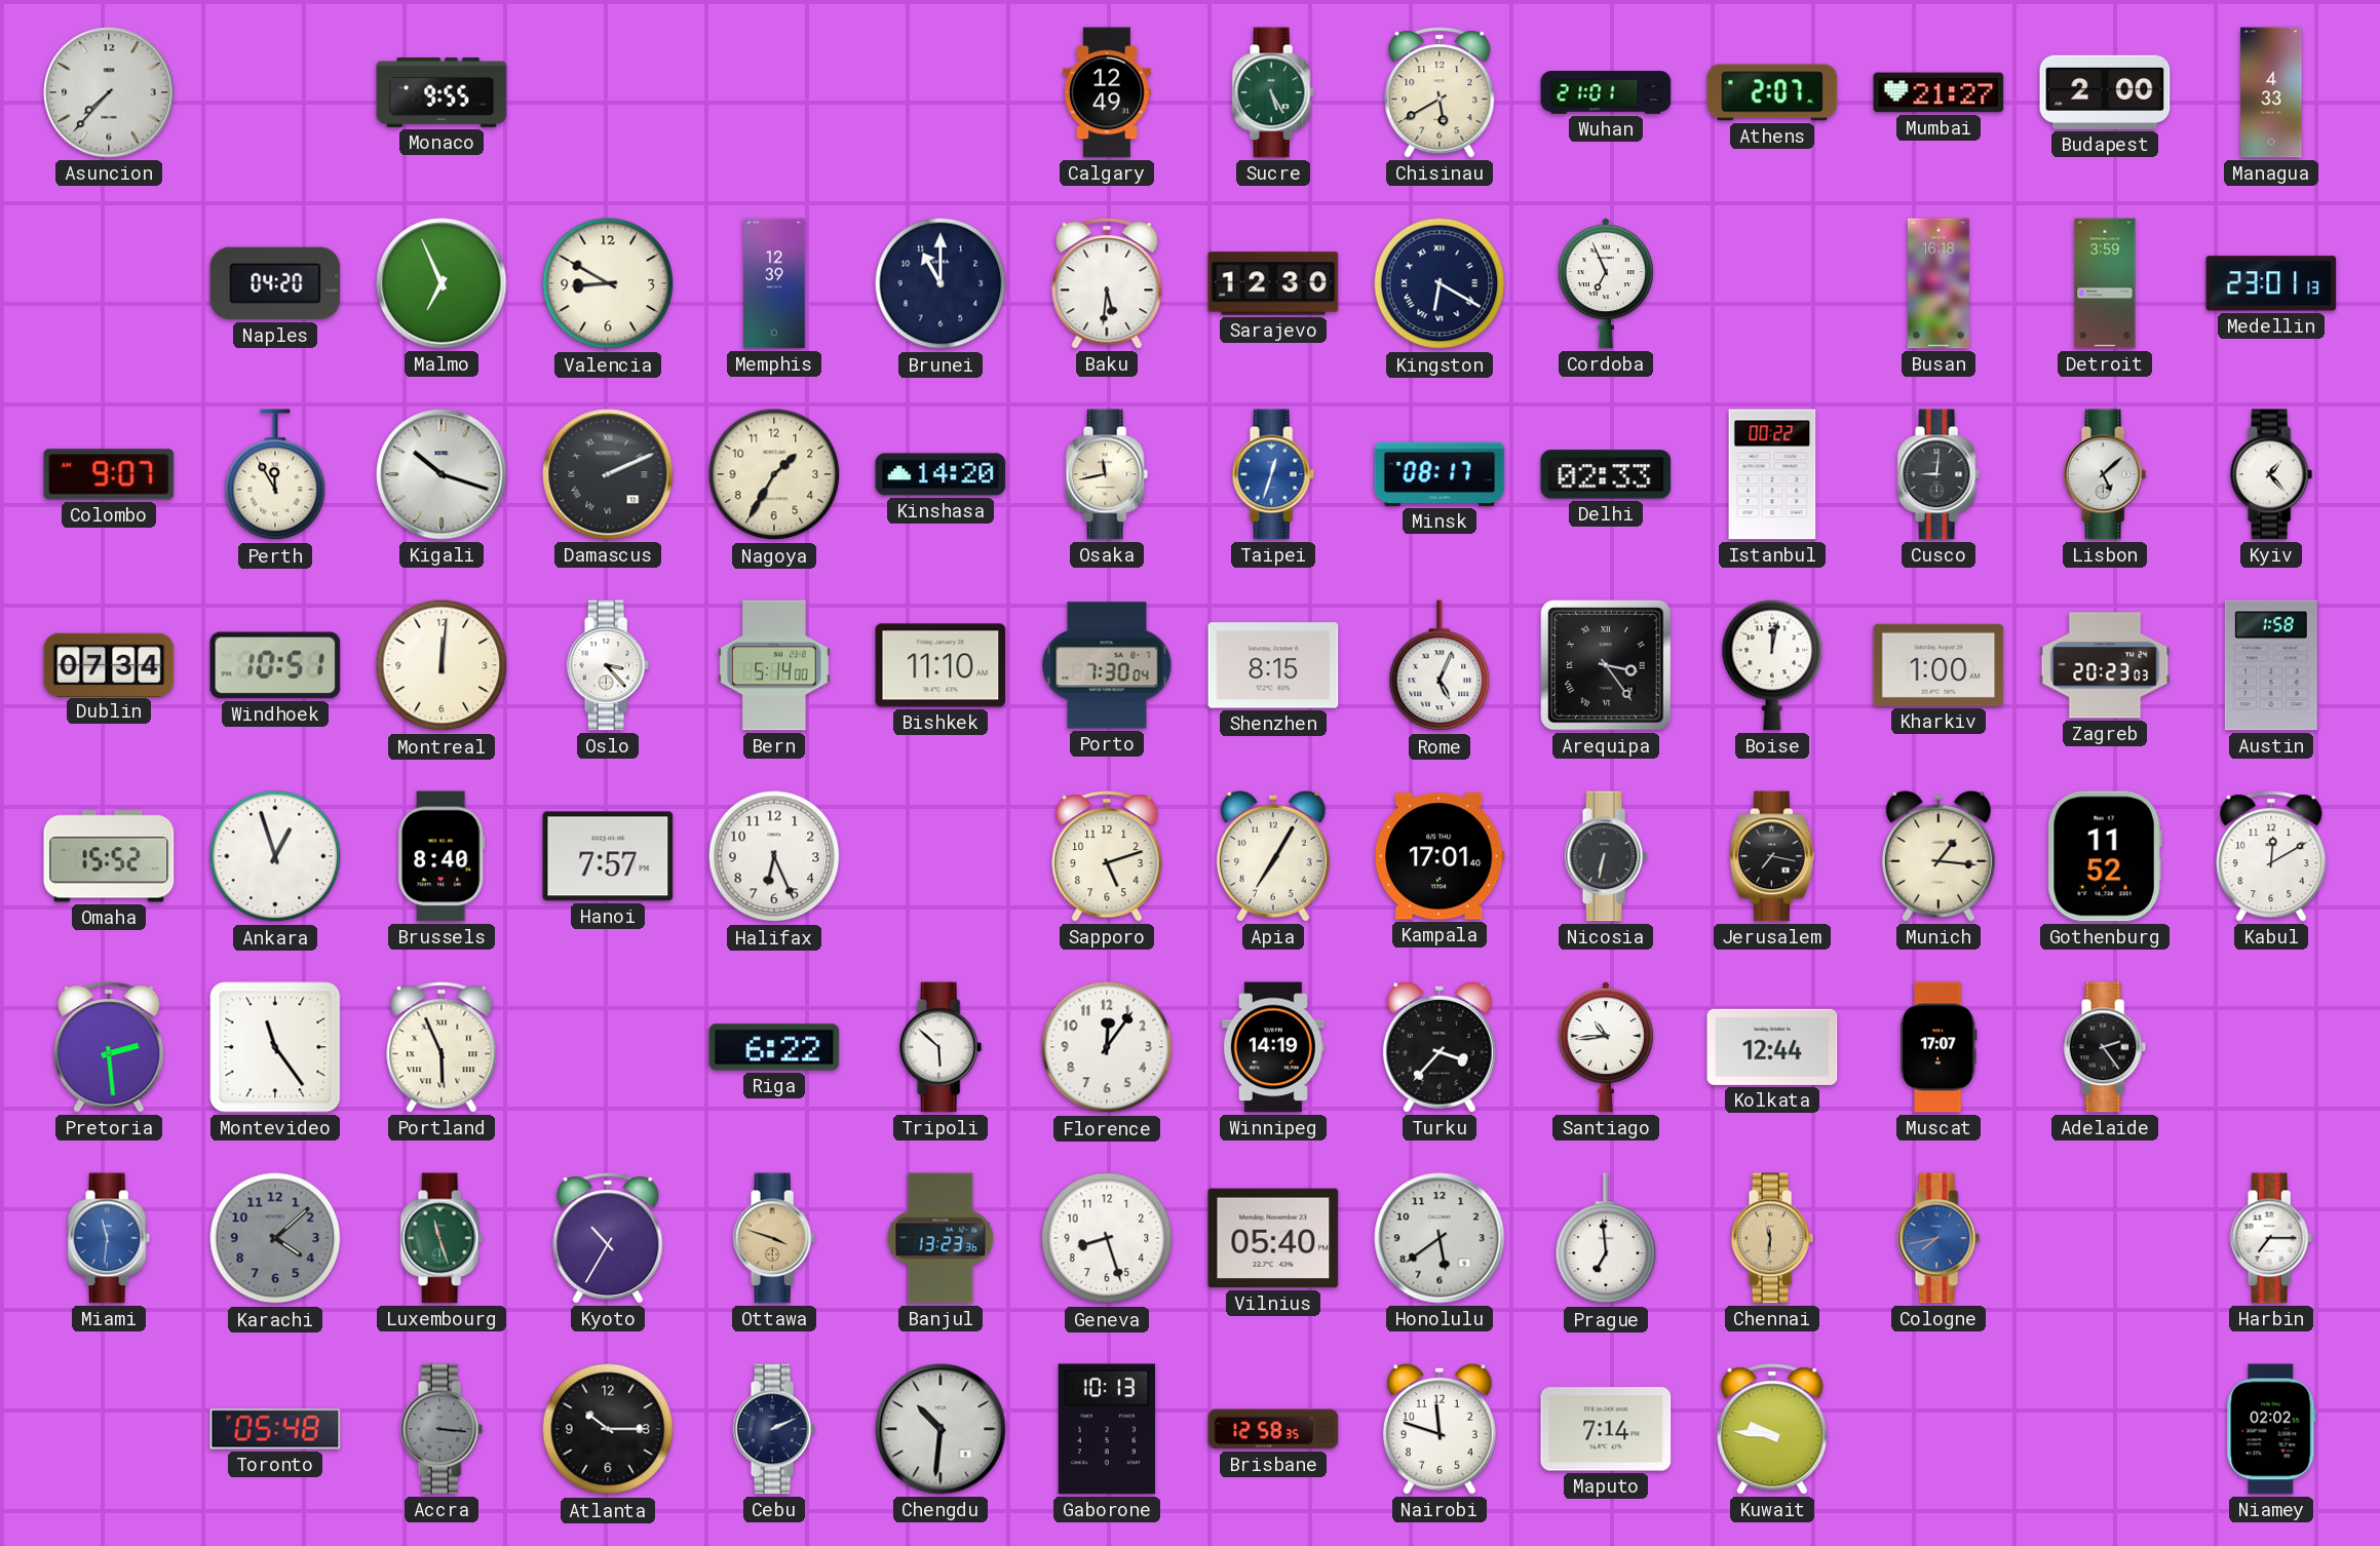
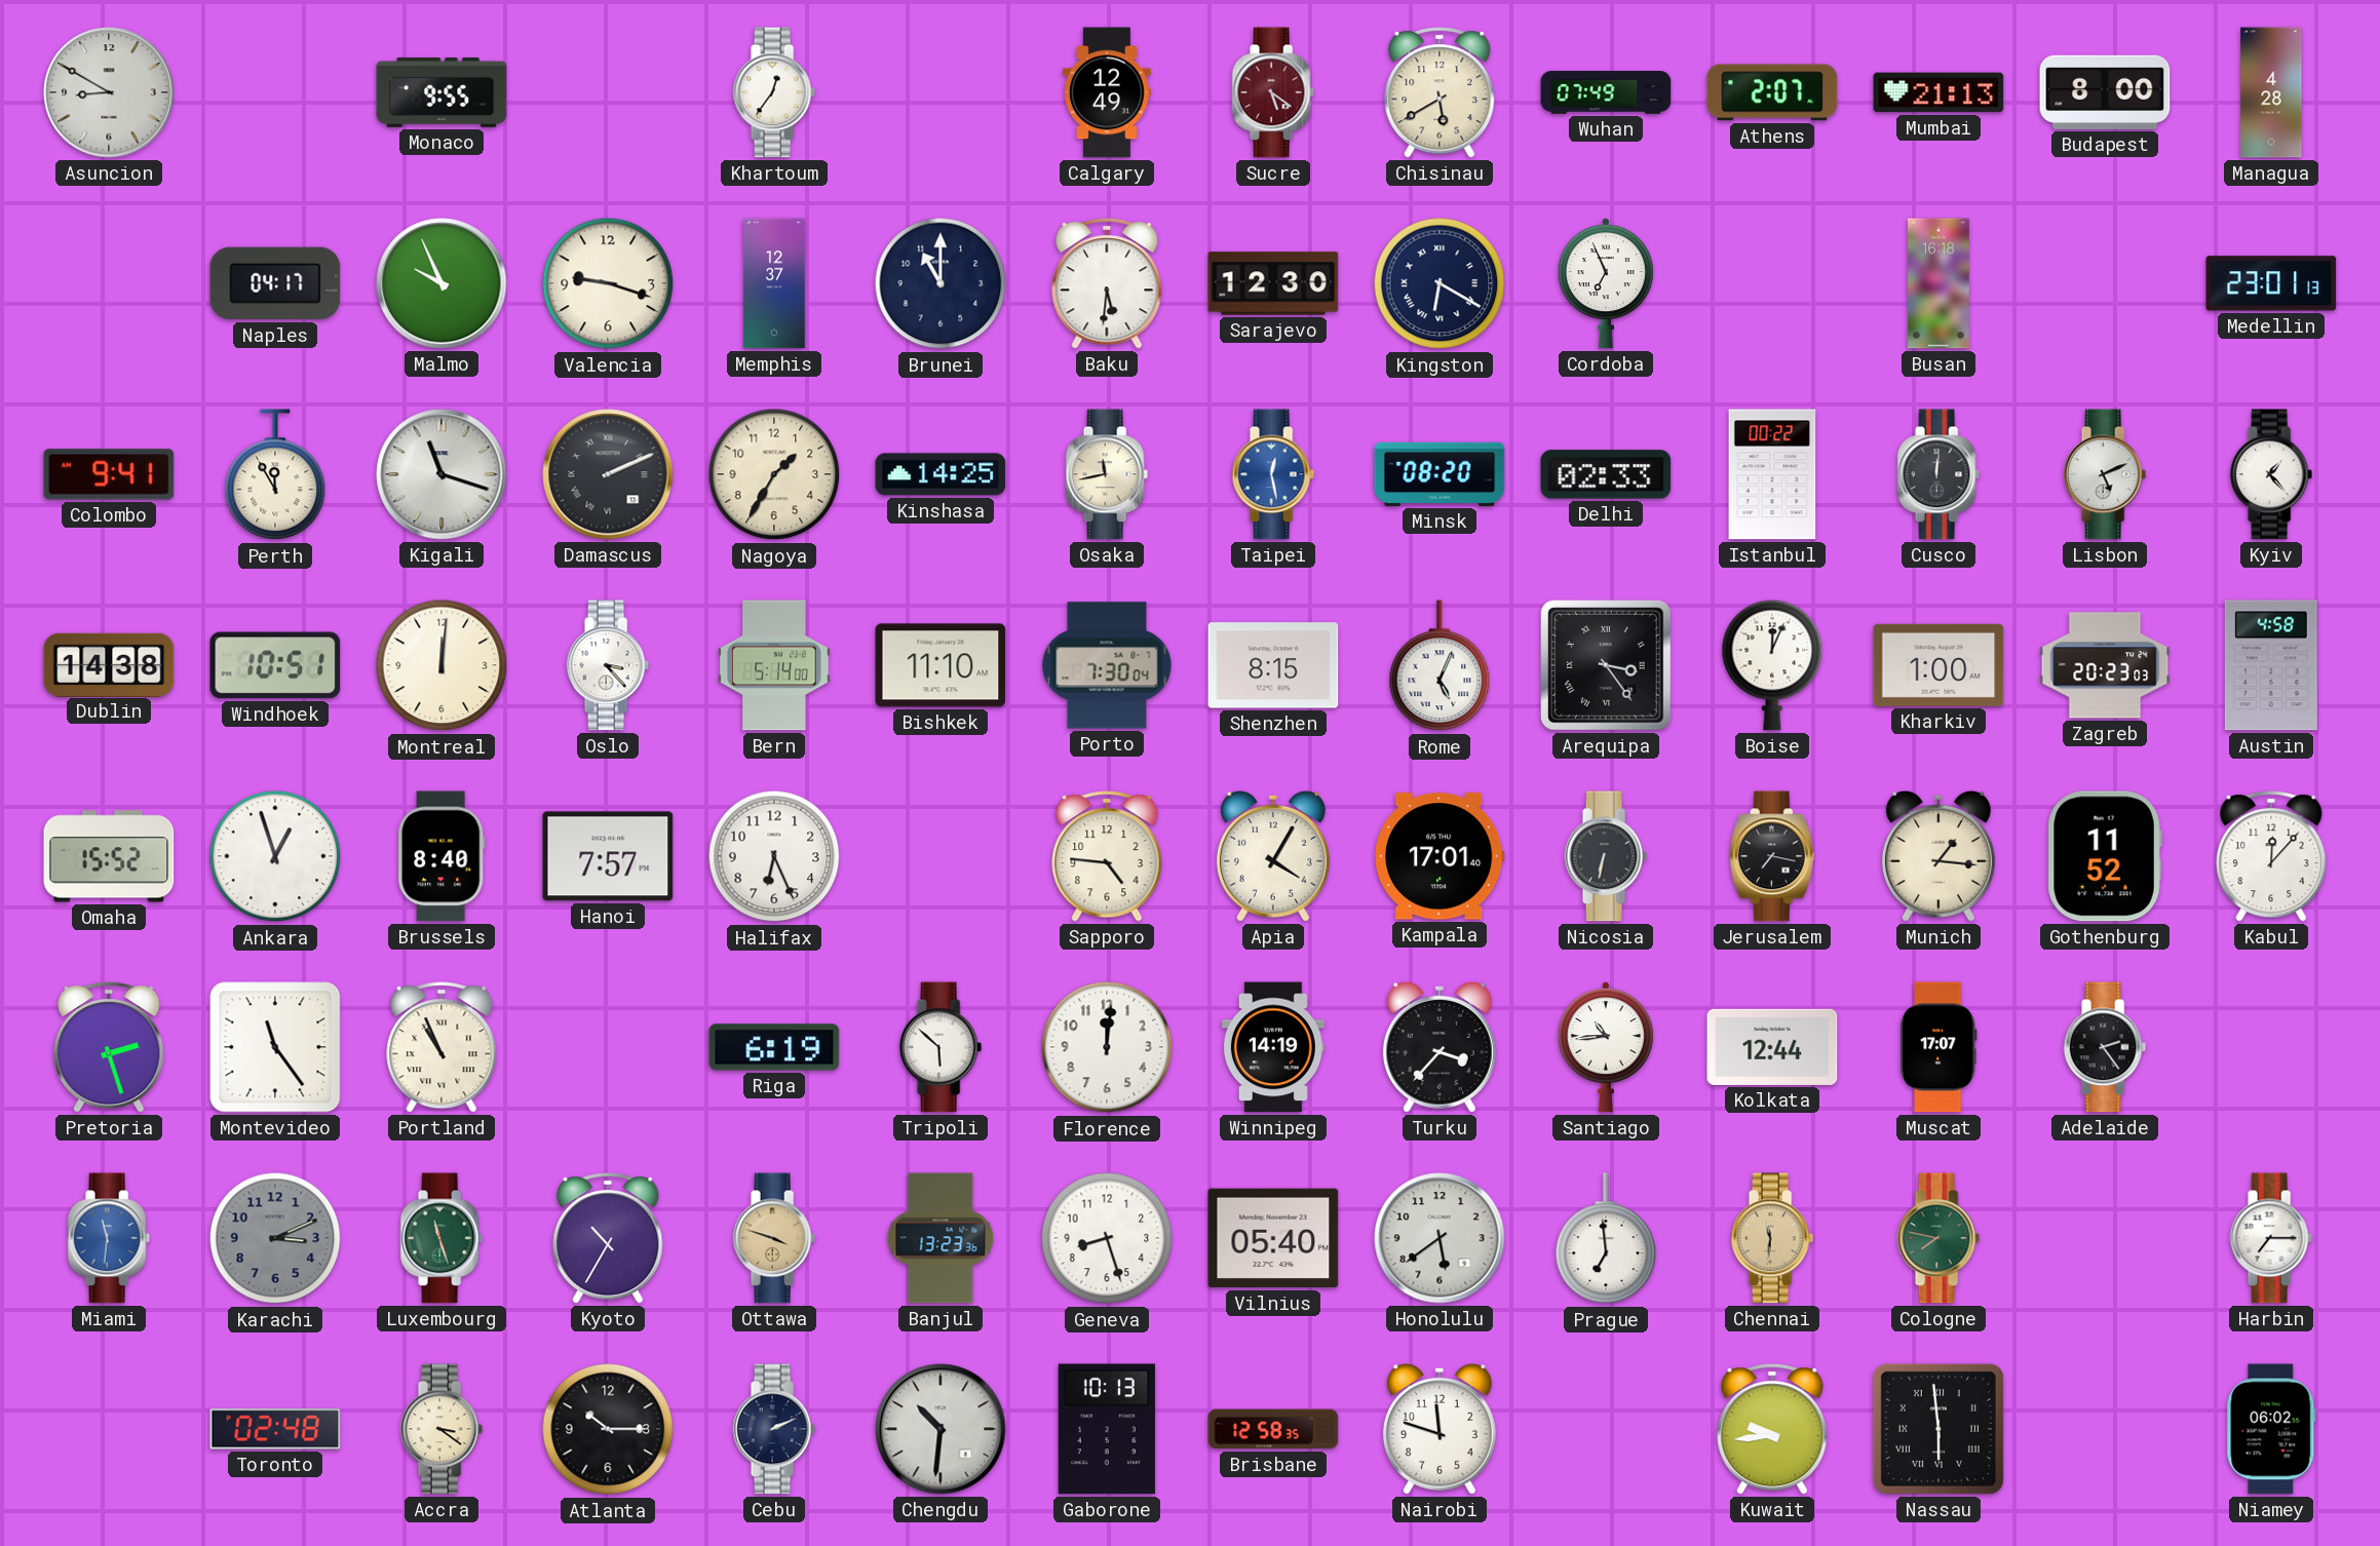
Asuncion: 7:37 -> 8:50 (109, 92)
Khartoum: none -> 12:36 (774, 92)
Sucre: 5:25 -> 5:21 (1273, 92)
Sucre dial: green -> burgundy (1273, 92)
Wuhan: 21:01 -> 07:49 (1606, 92)
Mumbai: 21:27 -> 21:13 (1938, 92)
Budapest: 2:00 -> 8:00 (2105, 92)
Managua: 4:33 -> 4:28 (2271, 92)
Naples: 04:20 -> 04:17 (275, 283)
Malmo: 6:56 -> 9:56 (442, 283)
Valencia: 8:50 -> 9:18 (608, 283)
Memphis: 12:39 -> 12:37 (774, 283)
Detroit: 3:59 -> none (2105, 283)
Colombo: 9:07 -> 9:41 (109, 474)
Kigali: 10:18 -> 11:18 (442, 474)
Kinshasa: 14:20 -> 14:25 (941, 474)
Taipei: 12:33 -> 12:28 (1273, 474)
Minsk: 08:17 -> 08:20 (1439, 474)
Cusco: 9:01 -> 12:01 (1938, 474)
Lisbon: 5:08 -> 5:11 (2105, 474)
Dublin: 07:34 -> 14:38 (109, 664)
Boise: 12:02 -> 12:04 (1772, 665)
Austin: 1:58 -> 4:58 (2271, 665)
Sapporo: 5:12 -> 4:46 (1107, 856)
Apia: 7:05 -> 4:05 (1273, 856)
Kabul: 12:10 -> 12:07 (2271, 856)
Pretoria: 2:29 -> 2:27 (109, 1047)
Portland: 5:56 -> 10:56 (442, 1047)
Riga: 6:22 -> 6:19 (774, 1047)
Florence: 12:06 -> 12:01 (1107, 1047)
Karachi: 4:08 -> 3:11 (275, 1238)
Cologne: 7:43 -> 7:47 (1938, 1238)
Cologne dial: blue -> green (1938, 1238)
Toronto: 05:48 -> 02:48 (275, 1429)
Accra: 3:16 -> 3:21 (442, 1429)
Accra dial: grey -> cream (442, 1429)
Maputo: 7:14 -> none (1606, 1429)
Kuwait: 9:46 -> 9:44 (1772, 1429)
Nassau: none -> 5:59 (1938, 1429)
Niamey: 02:02 -> 06:02 (2271, 1429)
